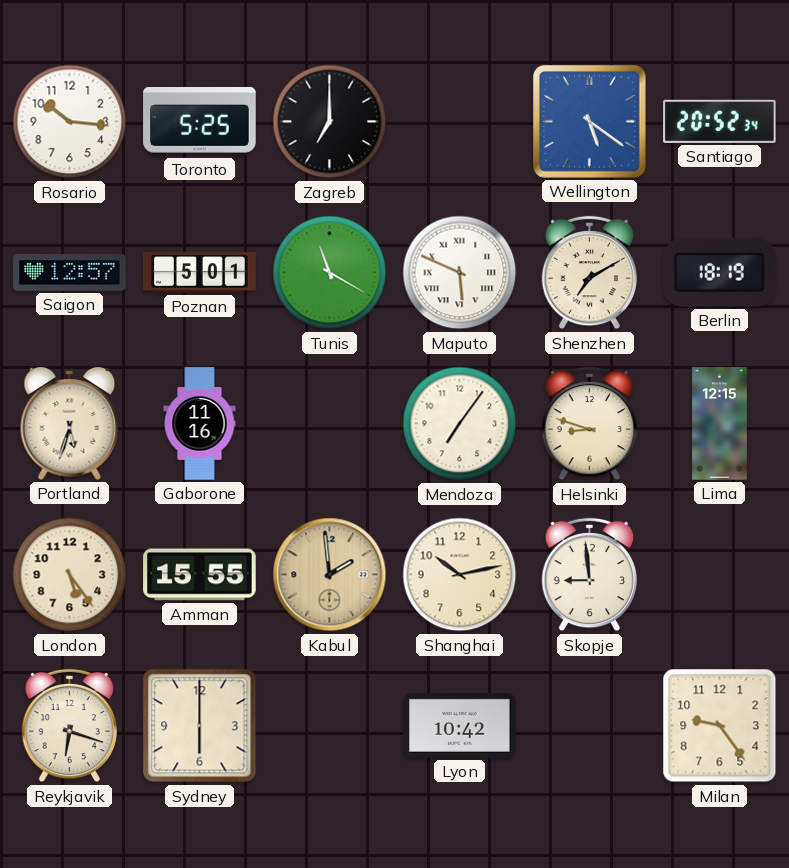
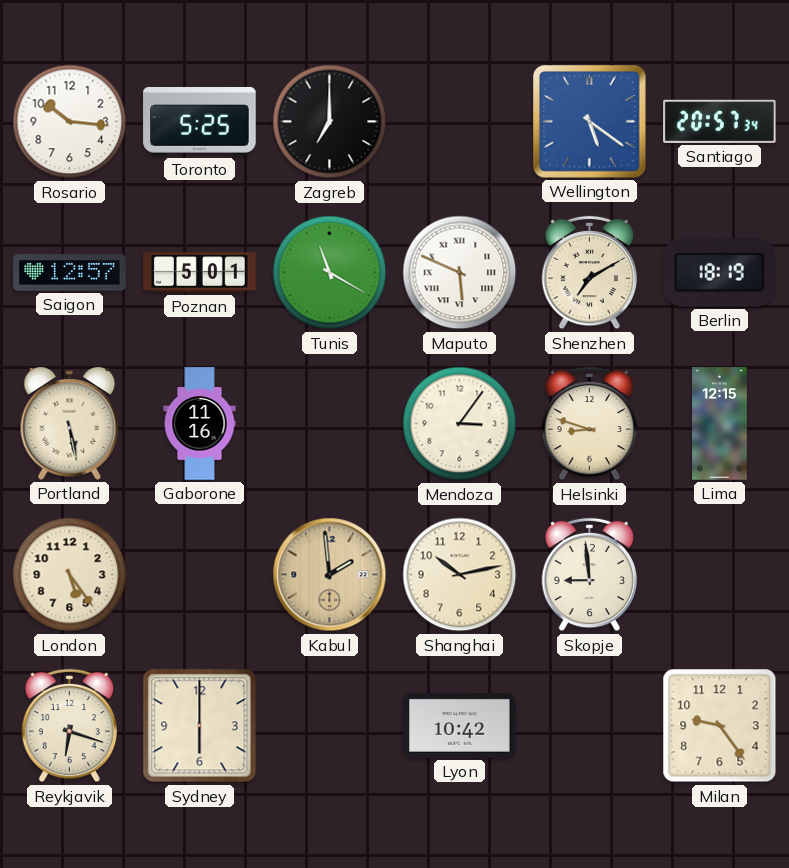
Santiago: 20:52 -> 20:57 (720, 121)
Portland: 5:33 -> 5:28 (70, 423)
Mendoza: 7:06 -> 3:06 (460, 424)
Amman: 15:55 -> none (200, 575)
